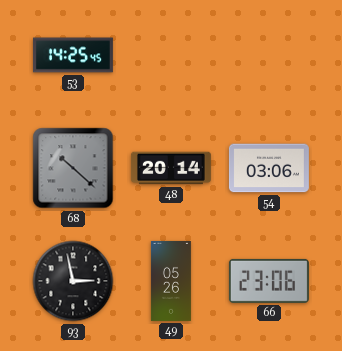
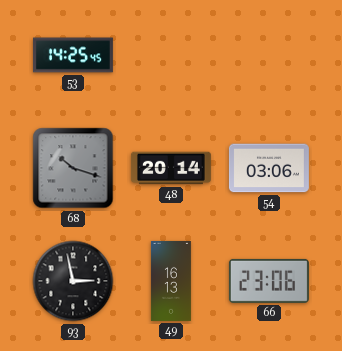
68: 10:22 -> 10:18 (73, 168)
49: 05:26 -> 16:13 (171, 281)
